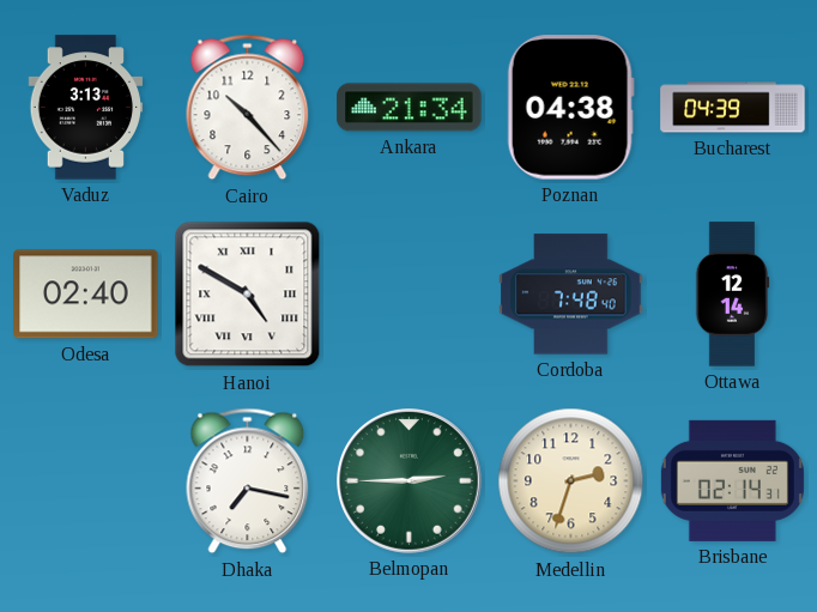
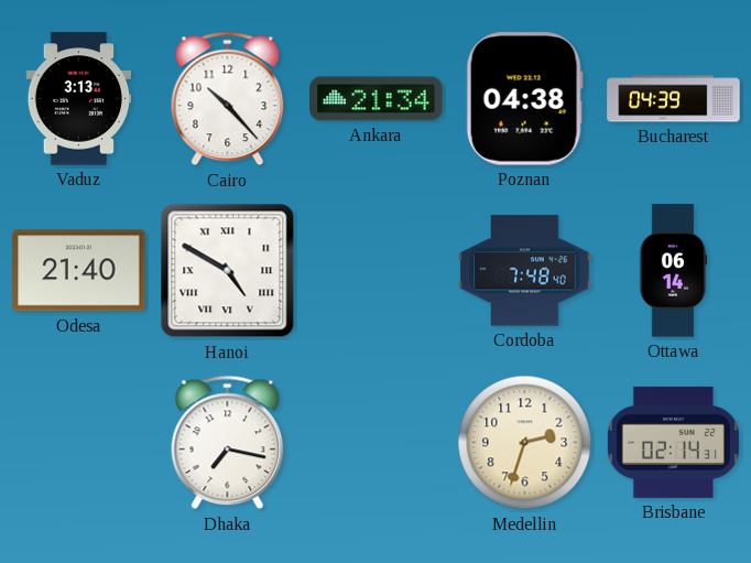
Odesa: 02:40 -> 21:40 (79, 271)
Ottawa: 12:14 -> 06:14 (673, 271)
Belmopan: 2:45 -> none (410, 481)
